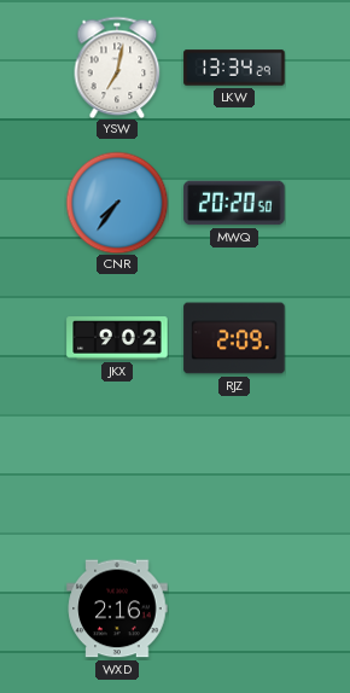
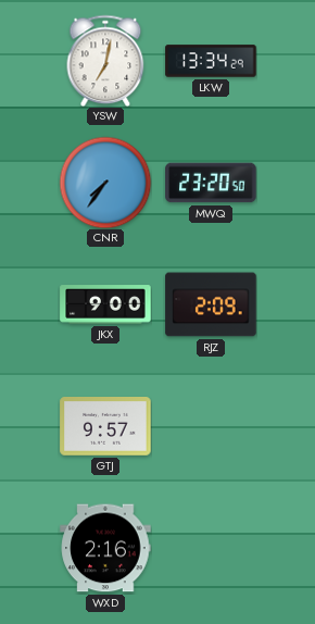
MWQ: 20:20 -> 23:20 (211, 183)
JKX: 9:02 -> 9:00 (105, 304)
GTJ: none -> 9:57 (105, 427)
